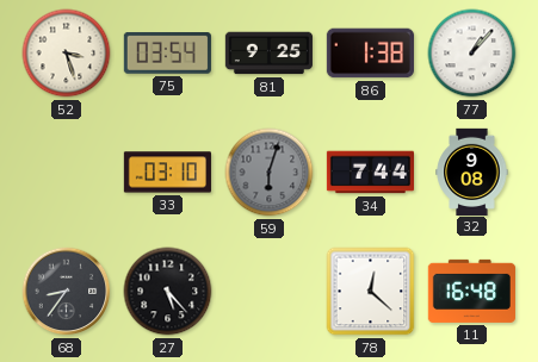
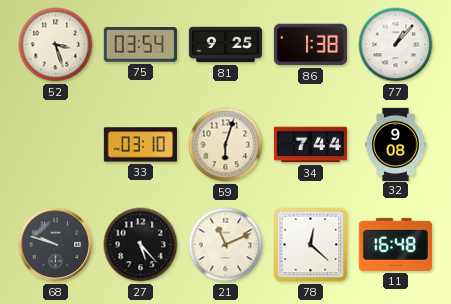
59 dial: grey -> cream (226, 145)
68: 8:36 -> 9:48 (56, 245)
21: none -> 11:11 (226, 245)
